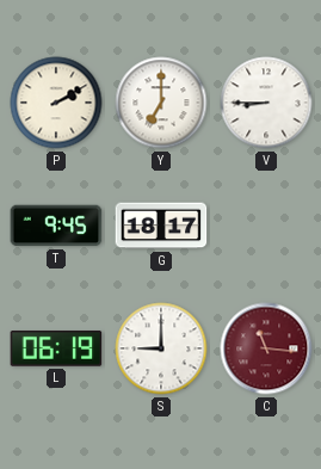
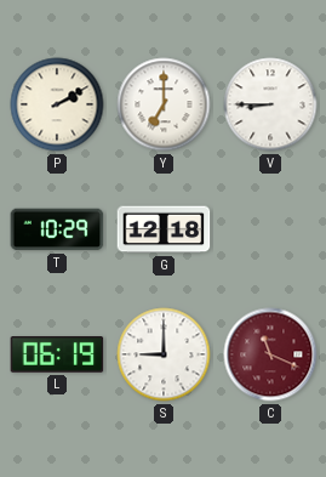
T: 9:45 -> 10:29 (57, 229)
G: 18:17 -> 12:18 (164, 229)
C: 11:16 -> 11:19 (270, 354)
